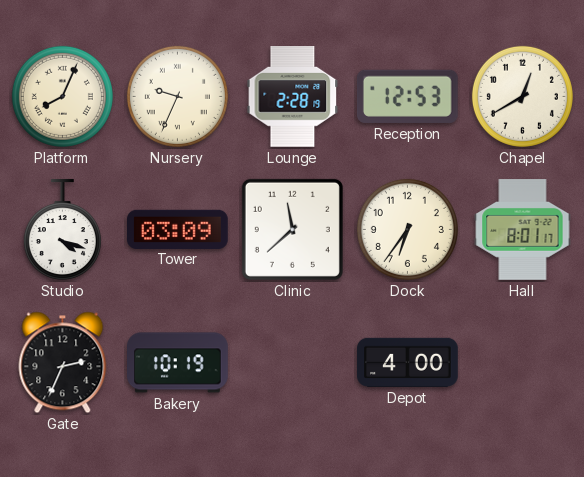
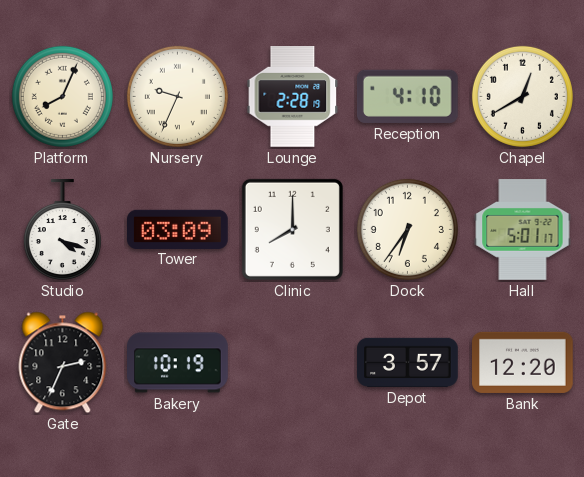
Reception: 12:53 -> 4:10 (407, 96)
Clinic: 11:38 -> 8:00 (292, 229)
Hall: 8:01 -> 5:01 (523, 230)
Depot: 4:00 -> 3:57 (408, 362)
Bank: none -> 12:20 (523, 362)
